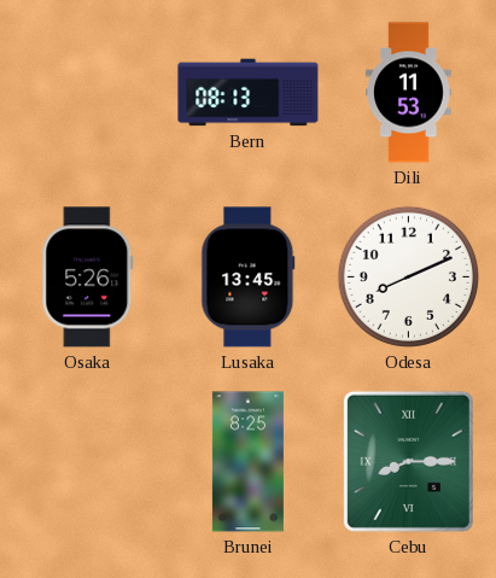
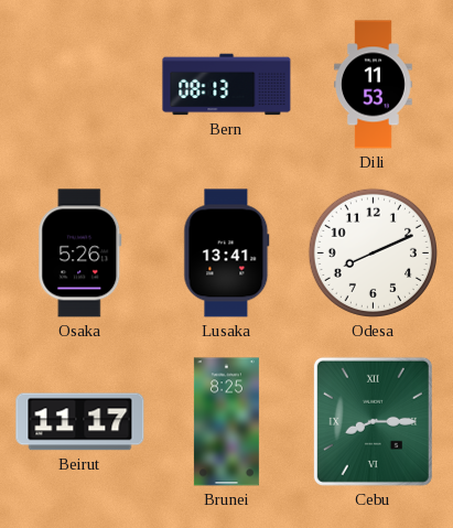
Lusaka: 13:45 -> 13:41 (227, 254)
Beirut: none -> 11:17 (80, 422)
